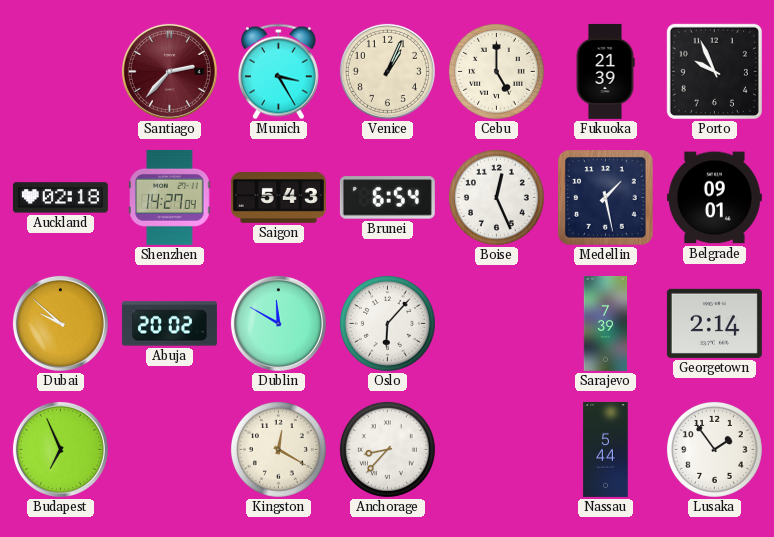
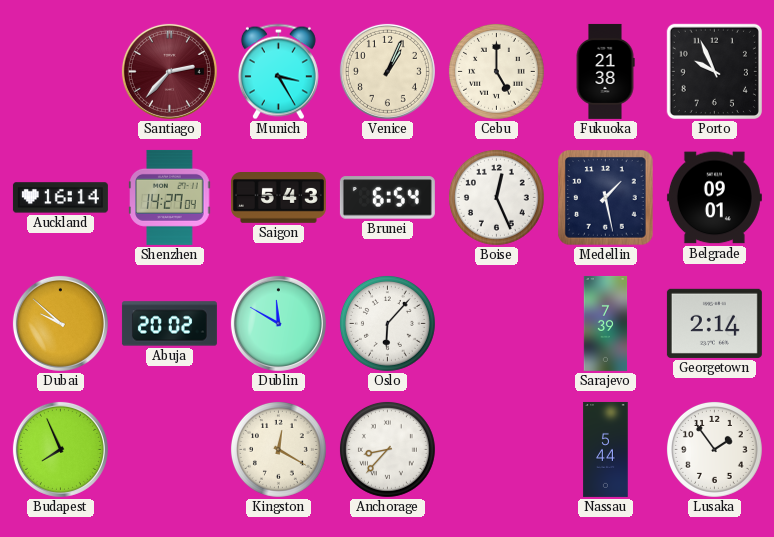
Fukuoka: 21:39 -> 21:38 (605, 71)
Auckland: 02:18 -> 16:14 (60, 198)
Budapest: 6:56 -> 7:56 (60, 449)
